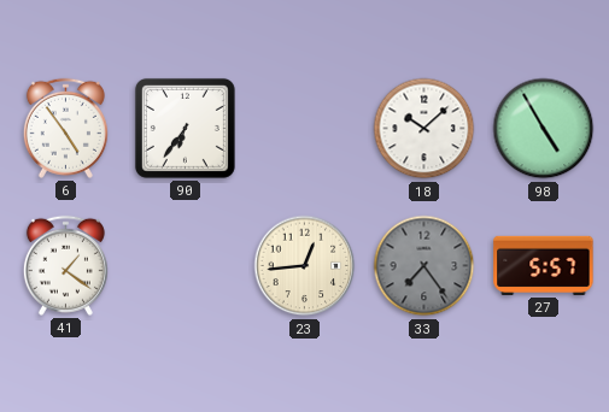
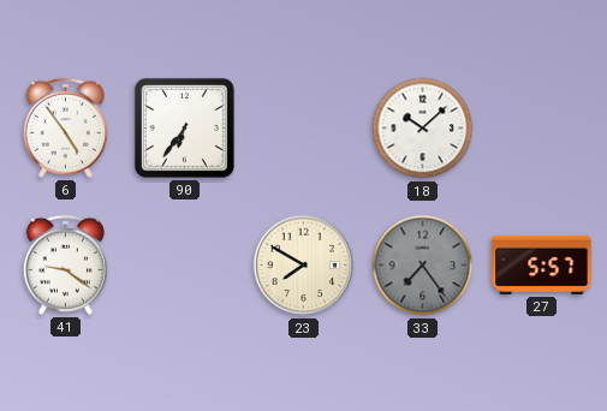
98: 4:55 -> none (544, 129)
41: 1:21 -> 9:21 (65, 264)
23: 12:44 -> 7:50 (304, 266)
